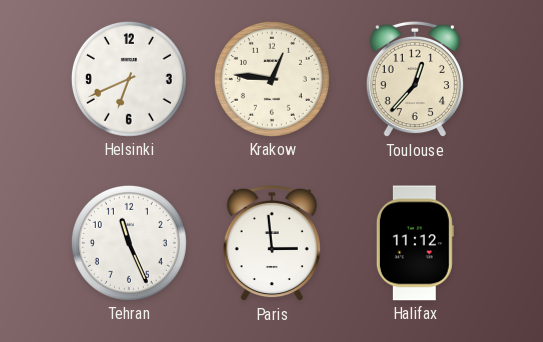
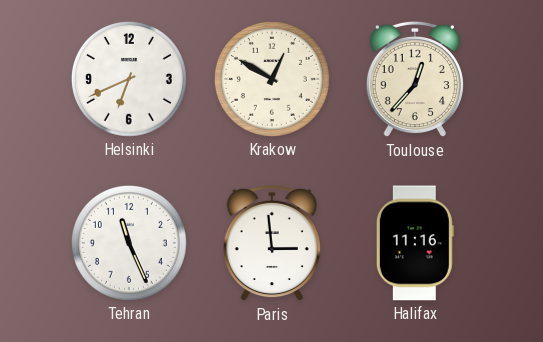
Krakow: 12:46 -> 12:50 (272, 79)
Halifax: 11:12 -> 11:16 (415, 243)
